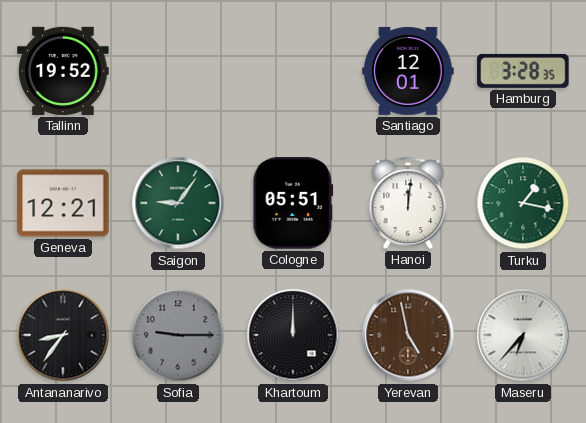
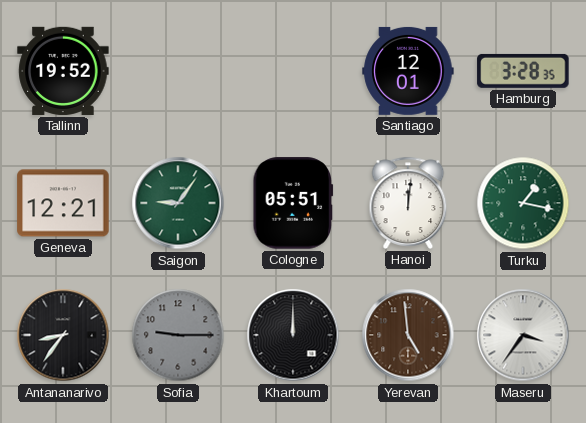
Yerevan: 4:58 -> 4:59 (408, 335)
Maseru: 6:37 -> 3:36 (523, 335)
